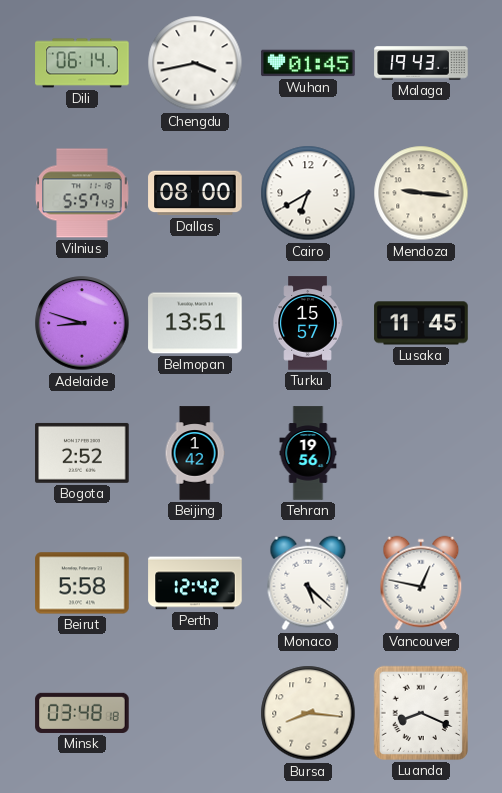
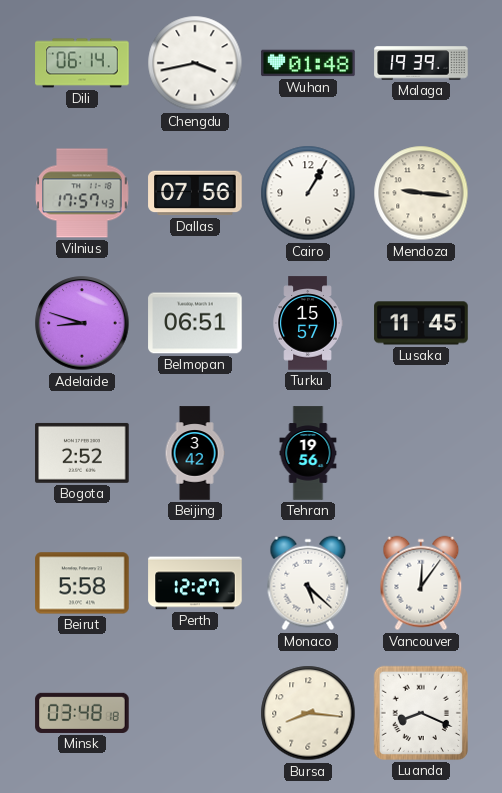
Wuhan: 01:45 -> 01:48 (308, 63)
Malaga: 19:43 -> 19:39 (421, 63)
Vilnius: 5:57 -> 17:57 (82, 193)
Dallas: 08:00 -> 07:56 (195, 193)
Cairo: 6:40 -> 1:05 (308, 193)
Belmopan: 13:51 -> 06:51 (195, 323)
Beijing: 1:42 -> 3:42 (195, 453)
Perth: 12:42 -> 12:27 (195, 583)
Vancouver: 12:47 -> 12:06 (421, 583)
